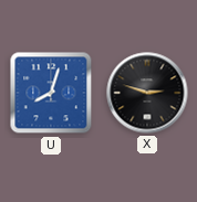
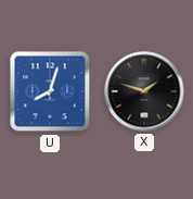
X: 2:48 -> 1:48 (144, 91)
